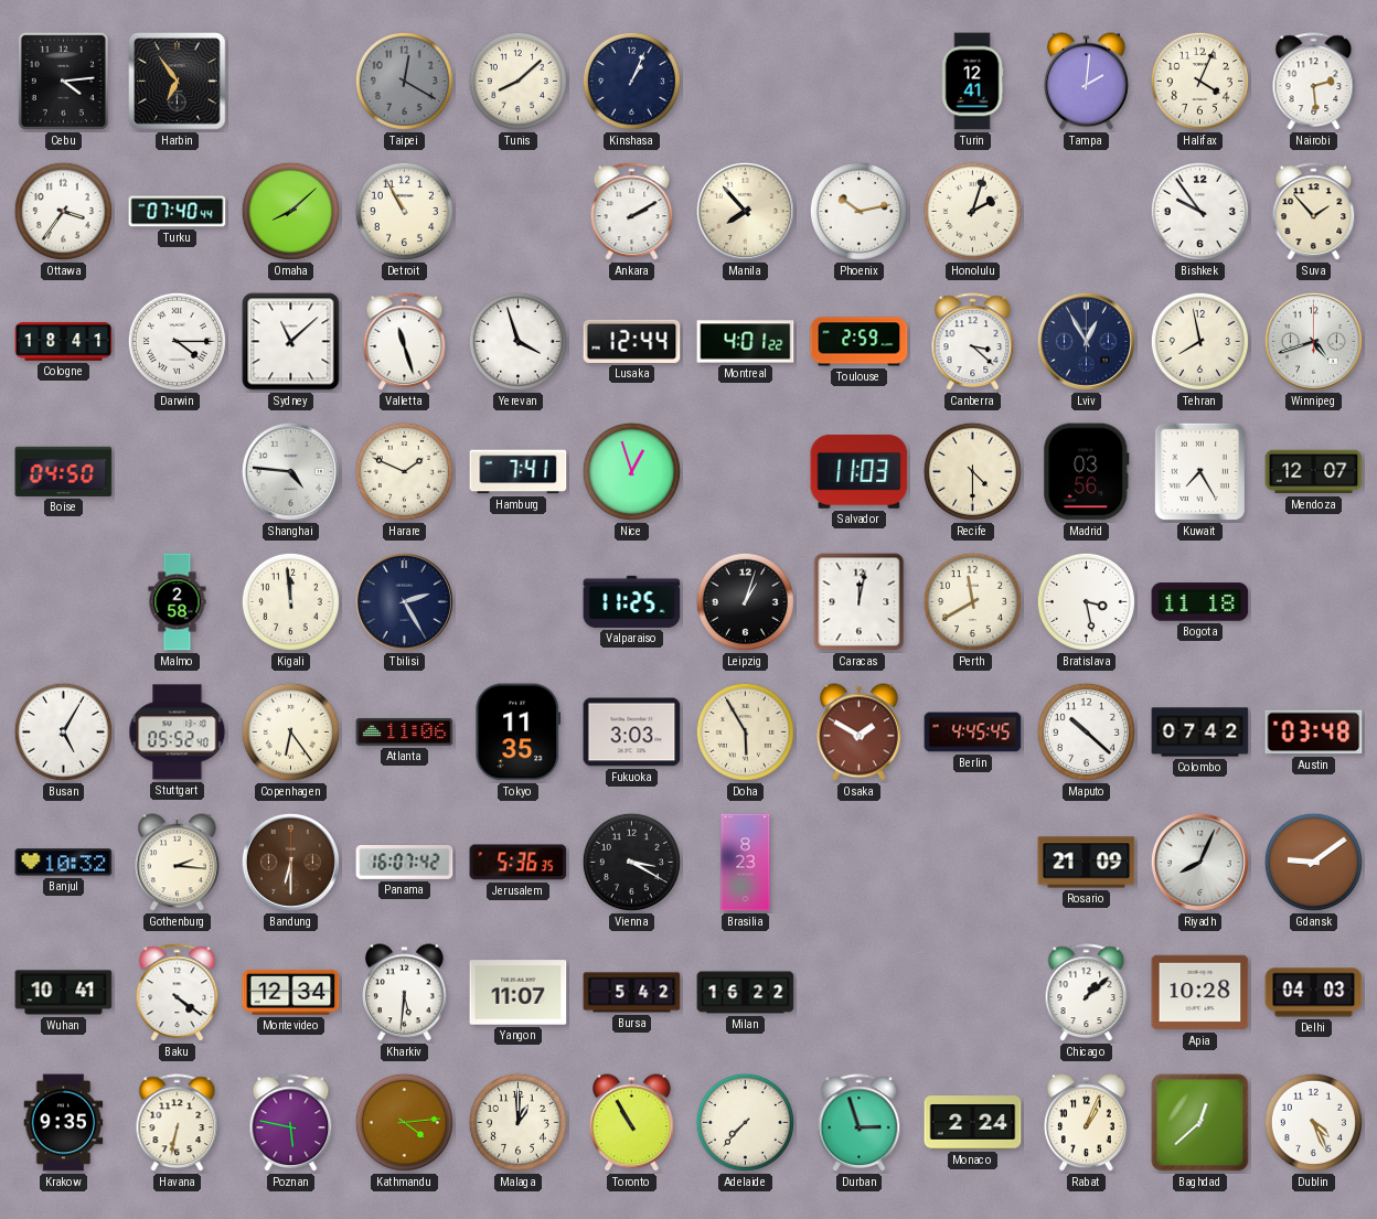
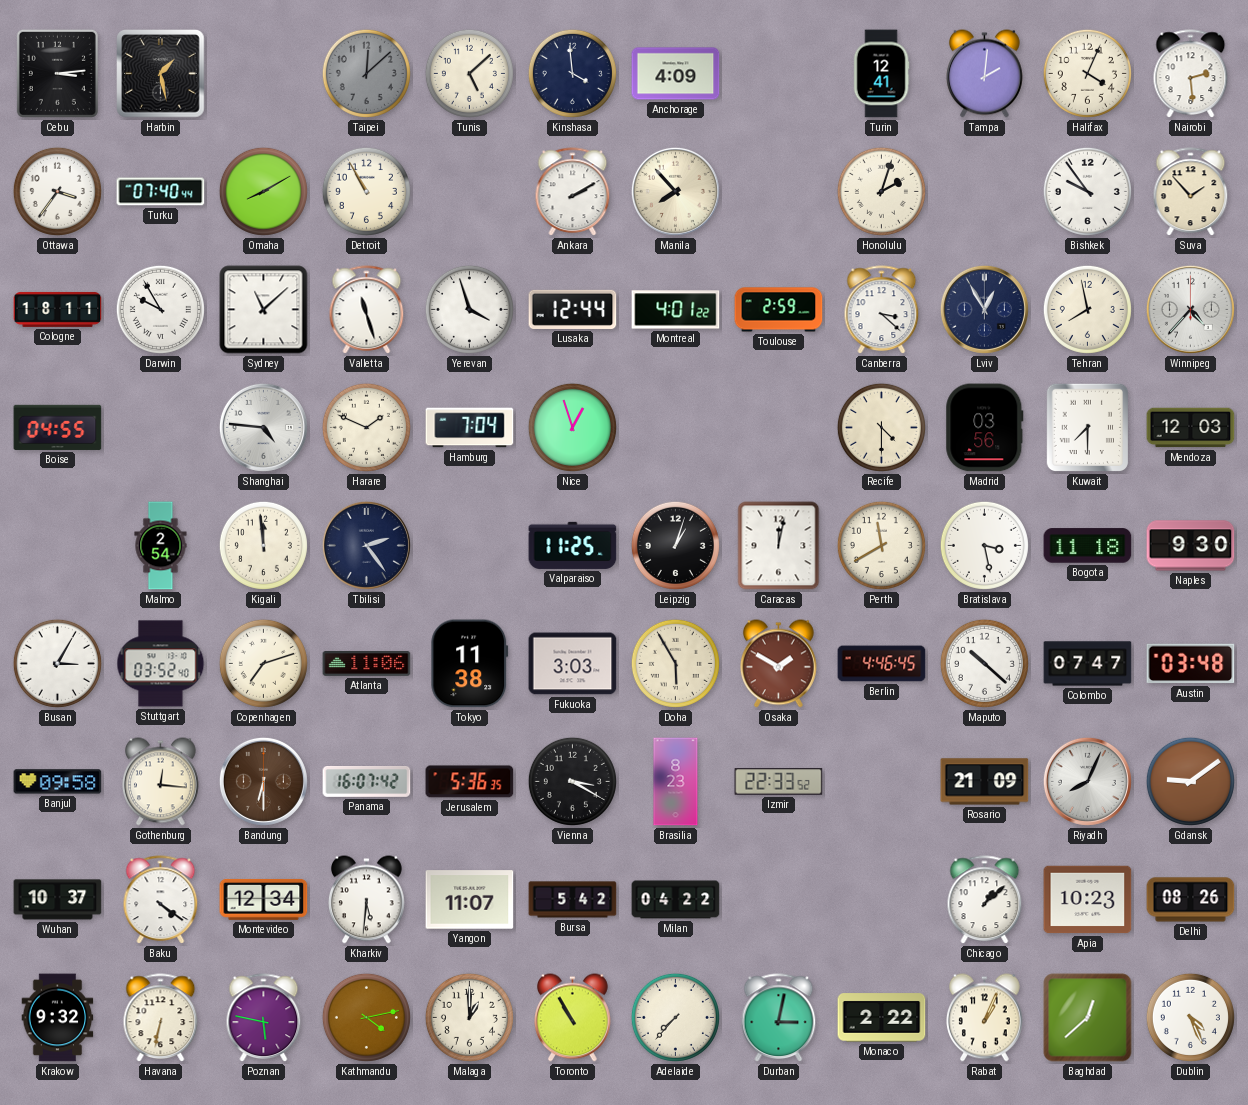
Cebu: 4:14 -> 3:14 (57, 73)
Harbin: 6:54 -> 1:28 (161, 74)
Taipei: 12:20 -> 12:08 (366, 73)
Tunis: 8:08 -> 5:08 (469, 73)
Kinshasa: 1:04 -> 3:59 (572, 73)
Anchorage: none -> 4:09 (676, 74)
Omaha: 8:08 -> 8:10 (263, 191)
Phoenix: 10:13 -> none (858, 211)
Cologne: 18:41 -> 18:11 (58, 309)
Darwin: 4:15 -> 9:55 (160, 309)
Winnipeg: 4:42 -> 4:37 (1190, 309)
Boise: 04:50 -> 04:55 (58, 427)
Hamburg: 7:41 -> 7:04 (470, 428)
Salvador: 11:03 -> none (860, 471)
Kuwait: 7:25 -> 7:30 (1087, 428)
Mendoza: 12:07 -> 12:03 (1191, 428)
Malmo: 2:58 -> 2:54 (161, 546)
Tbilisi: 2:25 -> 2:24 (366, 545)
Naples: none -> 9:30 (1191, 546)
Busan: 5:05 -> 3:05 (57, 663)
Stuttgart: 05:52 -> 03:52 (161, 664)
Copenhagen: 6:24 -> 7:12 (263, 663)
Tokyo: 11:35 -> 11:38 (470, 664)
Berlin: 4:45 -> 4:46 (882, 664)
Colombo: 07:42 -> 07:47 (1088, 664)
Banjul: 10:32 -> 09:58 (58, 782)
Gothenburg: 2:16 -> 12:16 (161, 782)
Izmir: none -> 22:33 (779, 782)
Wuhan: 10:41 -> 10:37 (58, 900)
Milan: 16:22 -> 04:22 (676, 900)
Apia: 10:28 -> 10:23 (1088, 900)
Delhi: 04:03 -> 08:26 (1191, 900)
Krakow: 9:35 -> 9:32 (58, 1018)
Kathmandu: 4:14 -> 4:13 (366, 1017)
Durban: 2:57 -> 3:02 (779, 1018)
Monaco: 2:24 -> 2:22 (882, 1018)
